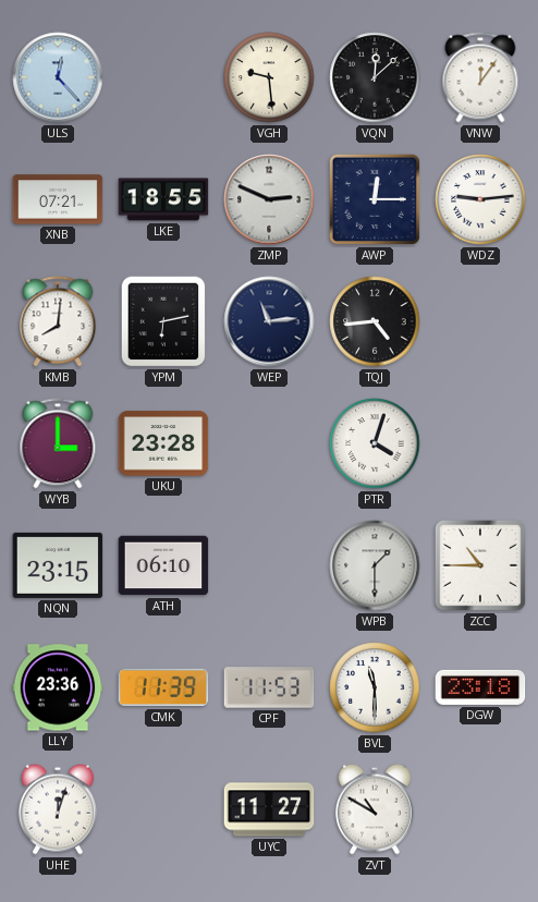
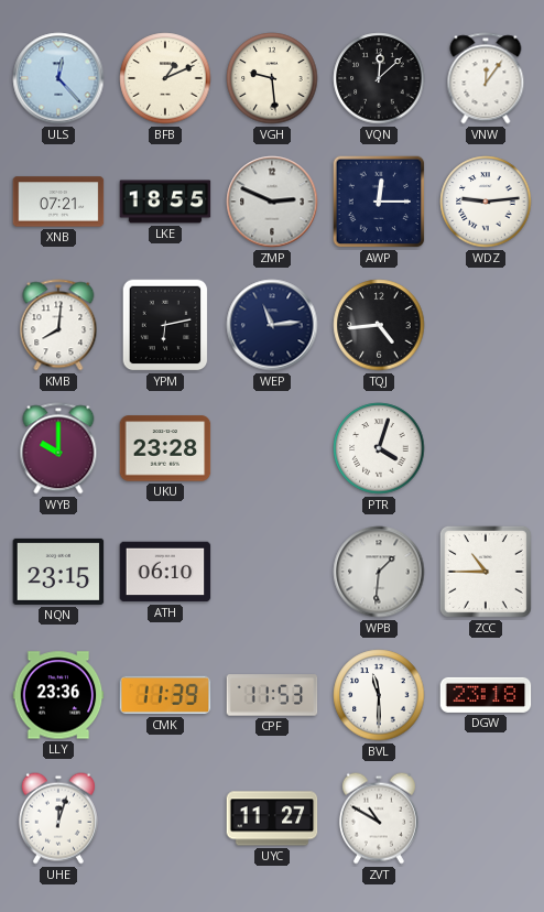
BFB: none -> 1:11 (165, 78)
WYB: 3:00 -> 10:00 (58, 448)
WPB: 1:30 -> 1:31 (379, 572)
